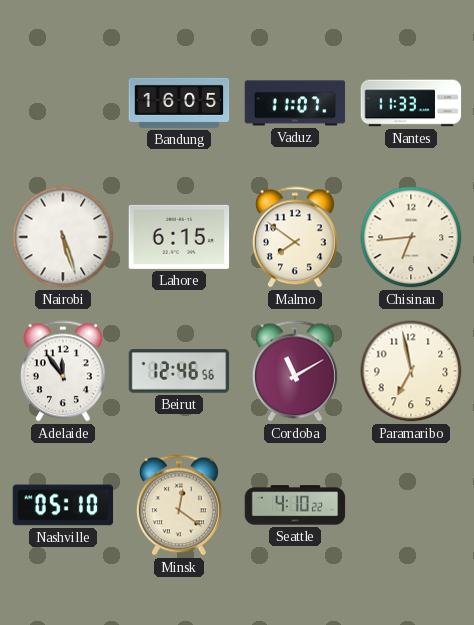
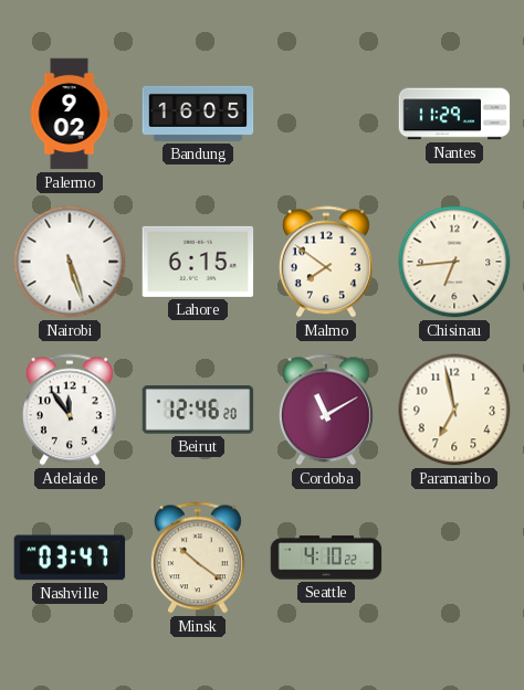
Palermo: none -> 9:02 (70, 114)
Vaduz: 11:07 -> none (295, 103)
Nantes: 11:33 -> 11:29 (454, 114)
Beirut: 12:46:56 -> 12:46:20 (198, 410)
Nashville: 05:10 -> 03:47 (70, 558)
Minsk: 12:21 -> 10:21 (198, 558)
